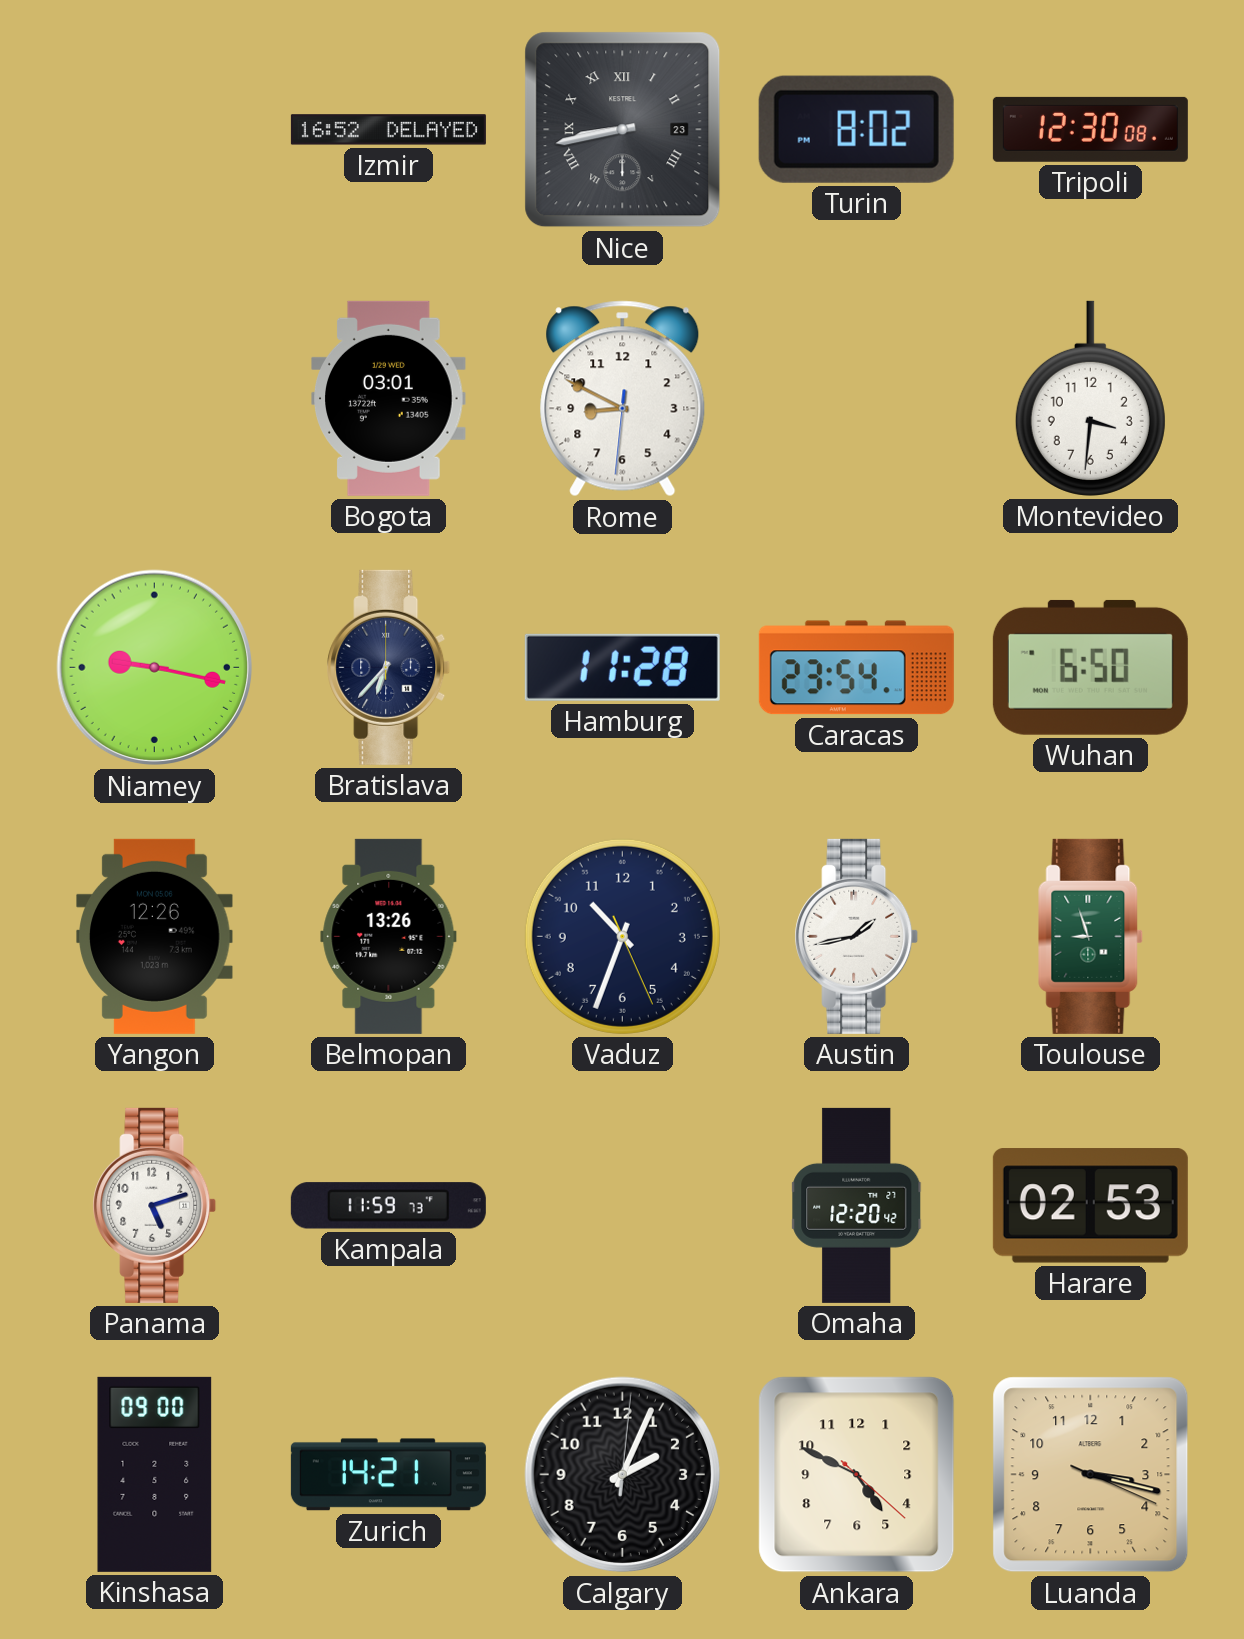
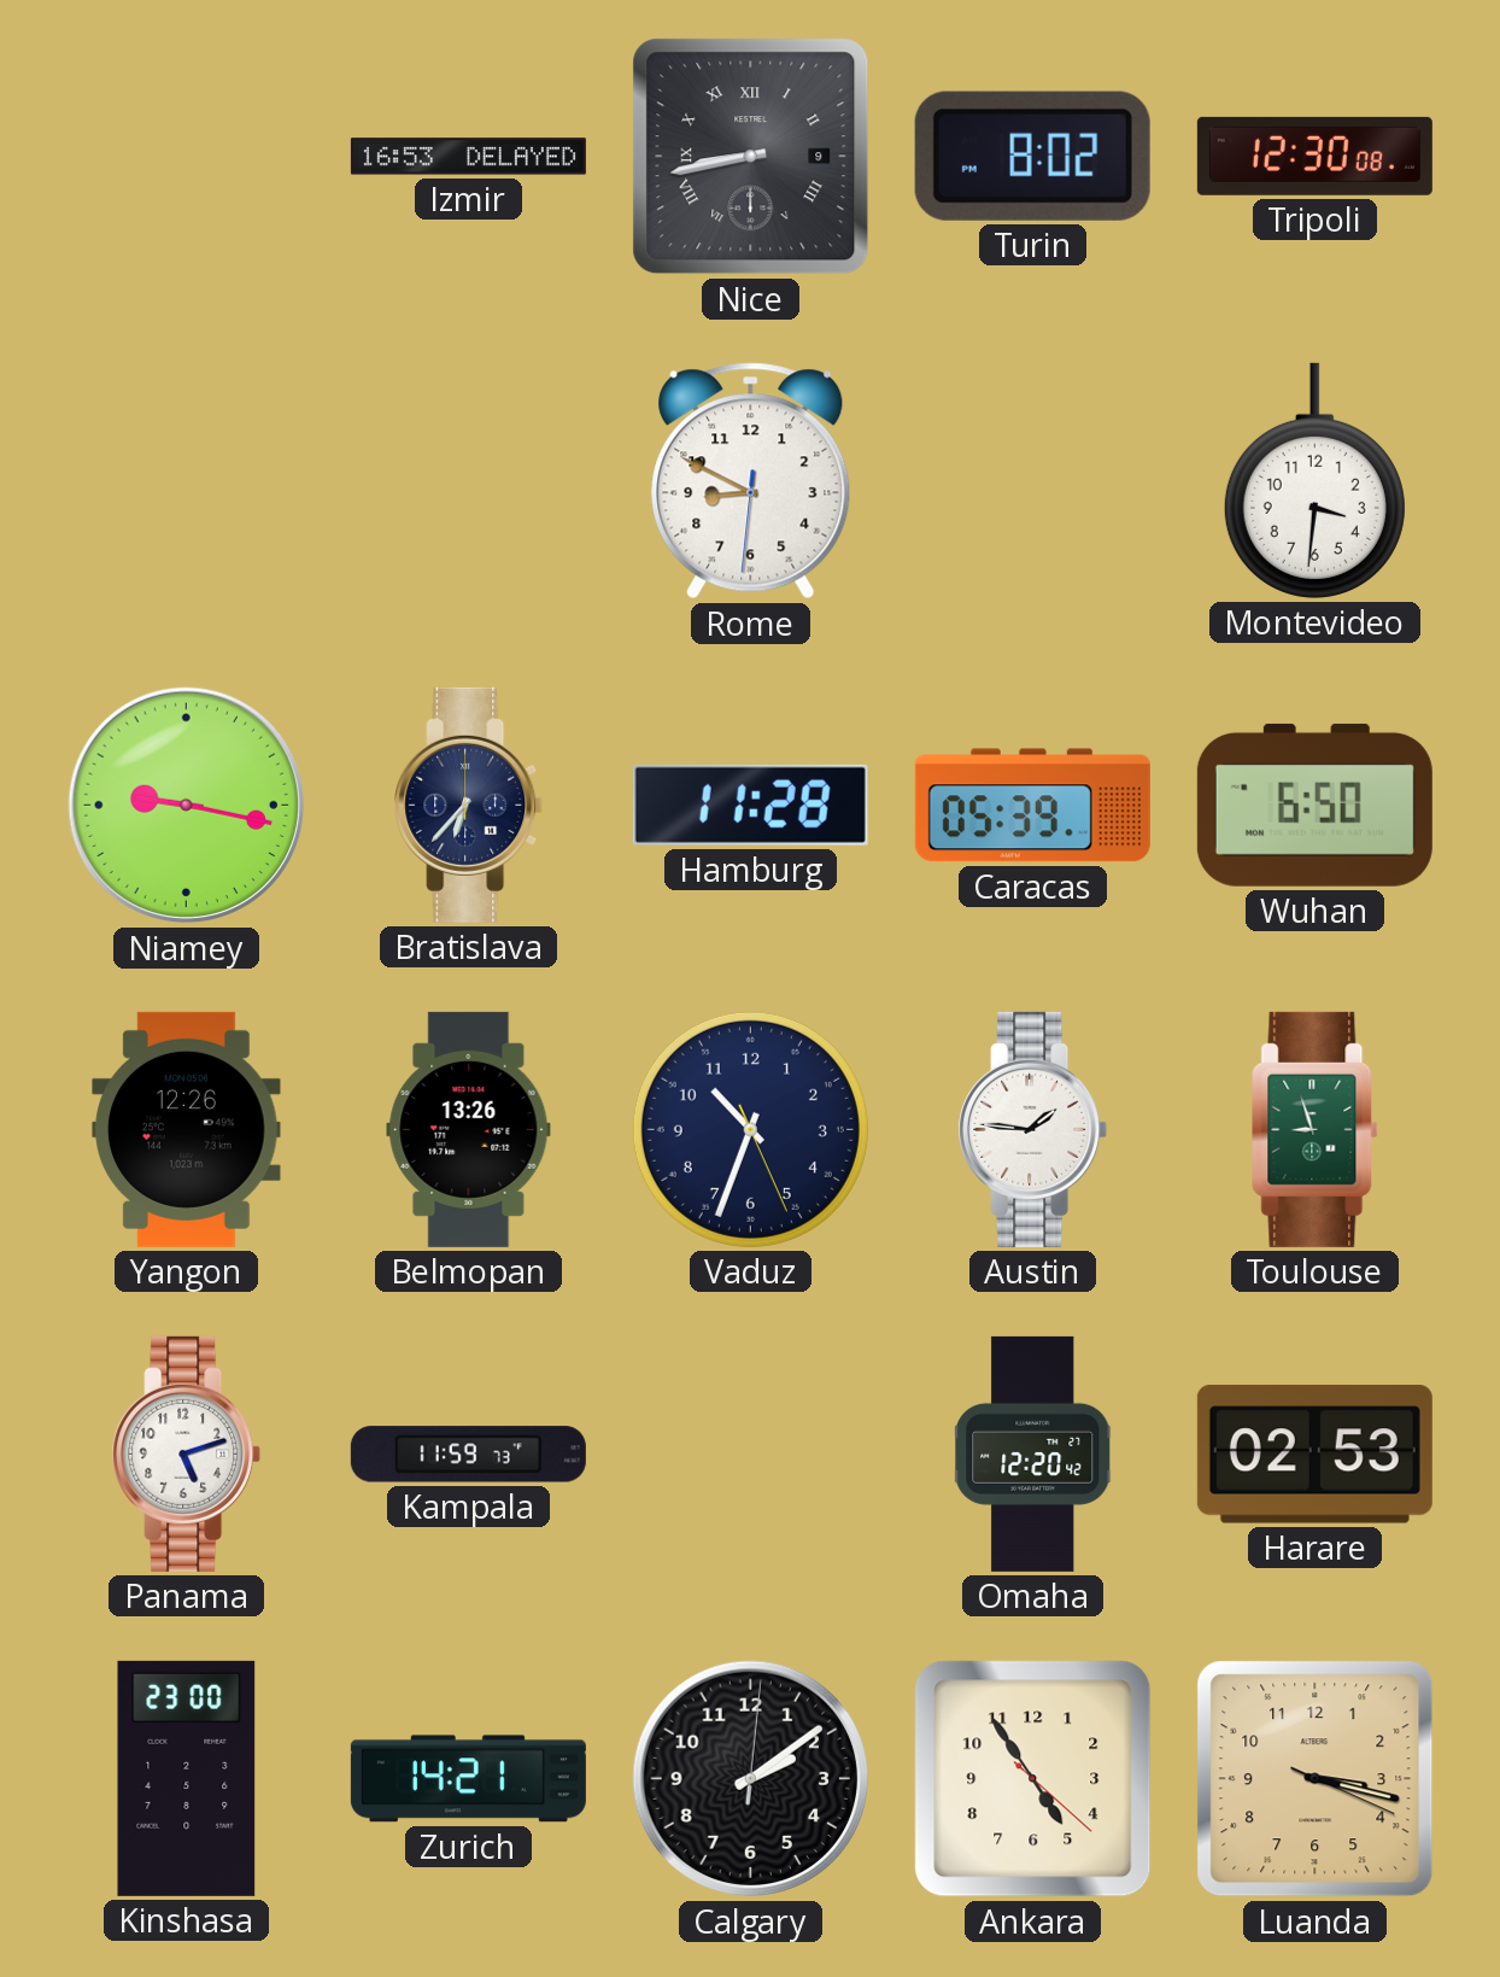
Izmir: 16:52 -> 16:53 (468, 157)
Nice date: 23 -> 9 (751, 157)
Bogota: 03:01 -> none (389, 398)
Caracas: 23:54 -> 05:39 (1032, 806)
Austin: 1:43 -> 1:46 (1033, 1129)
Kinshasa: 09:00 -> 23:00 (187, 1778)
Calgary: 2:04 -> 2:09 (751, 1779)
Ankara: 4:49 -> 4:54 (1033, 1779)
